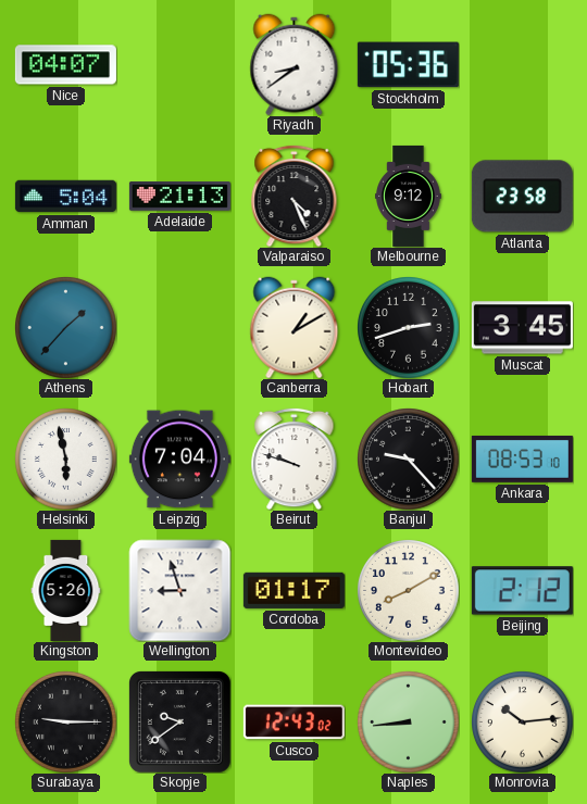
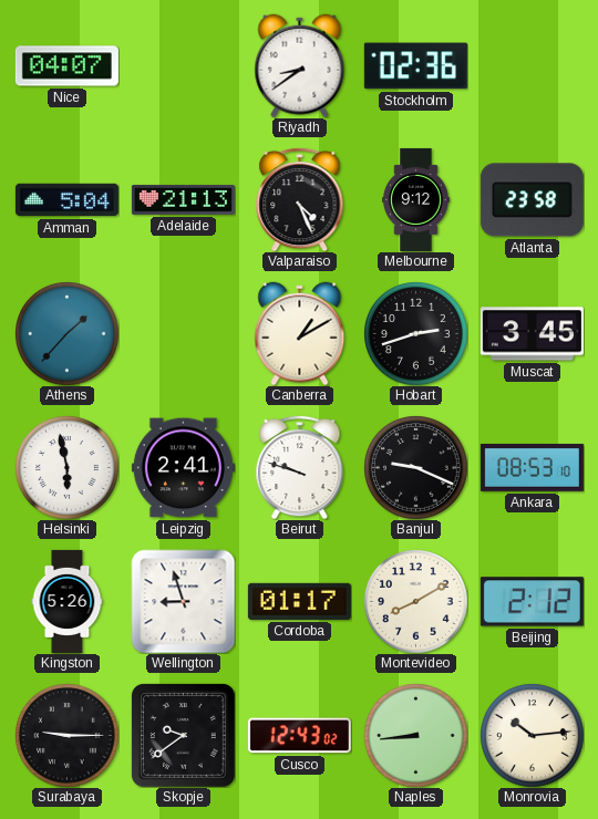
Stockholm: 05:36 -> 02:36 (415, 66)
Leipzig: 7:04 -> 2:41 (183, 468)
Banjul: 9:23 -> 9:19 (416, 468)
